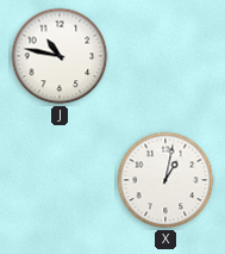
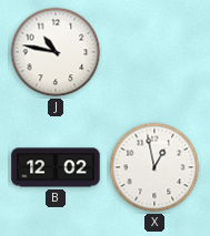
B: none -> 12:02 (56, 167)
X: 1:02 -> 12:58 (154, 167)
